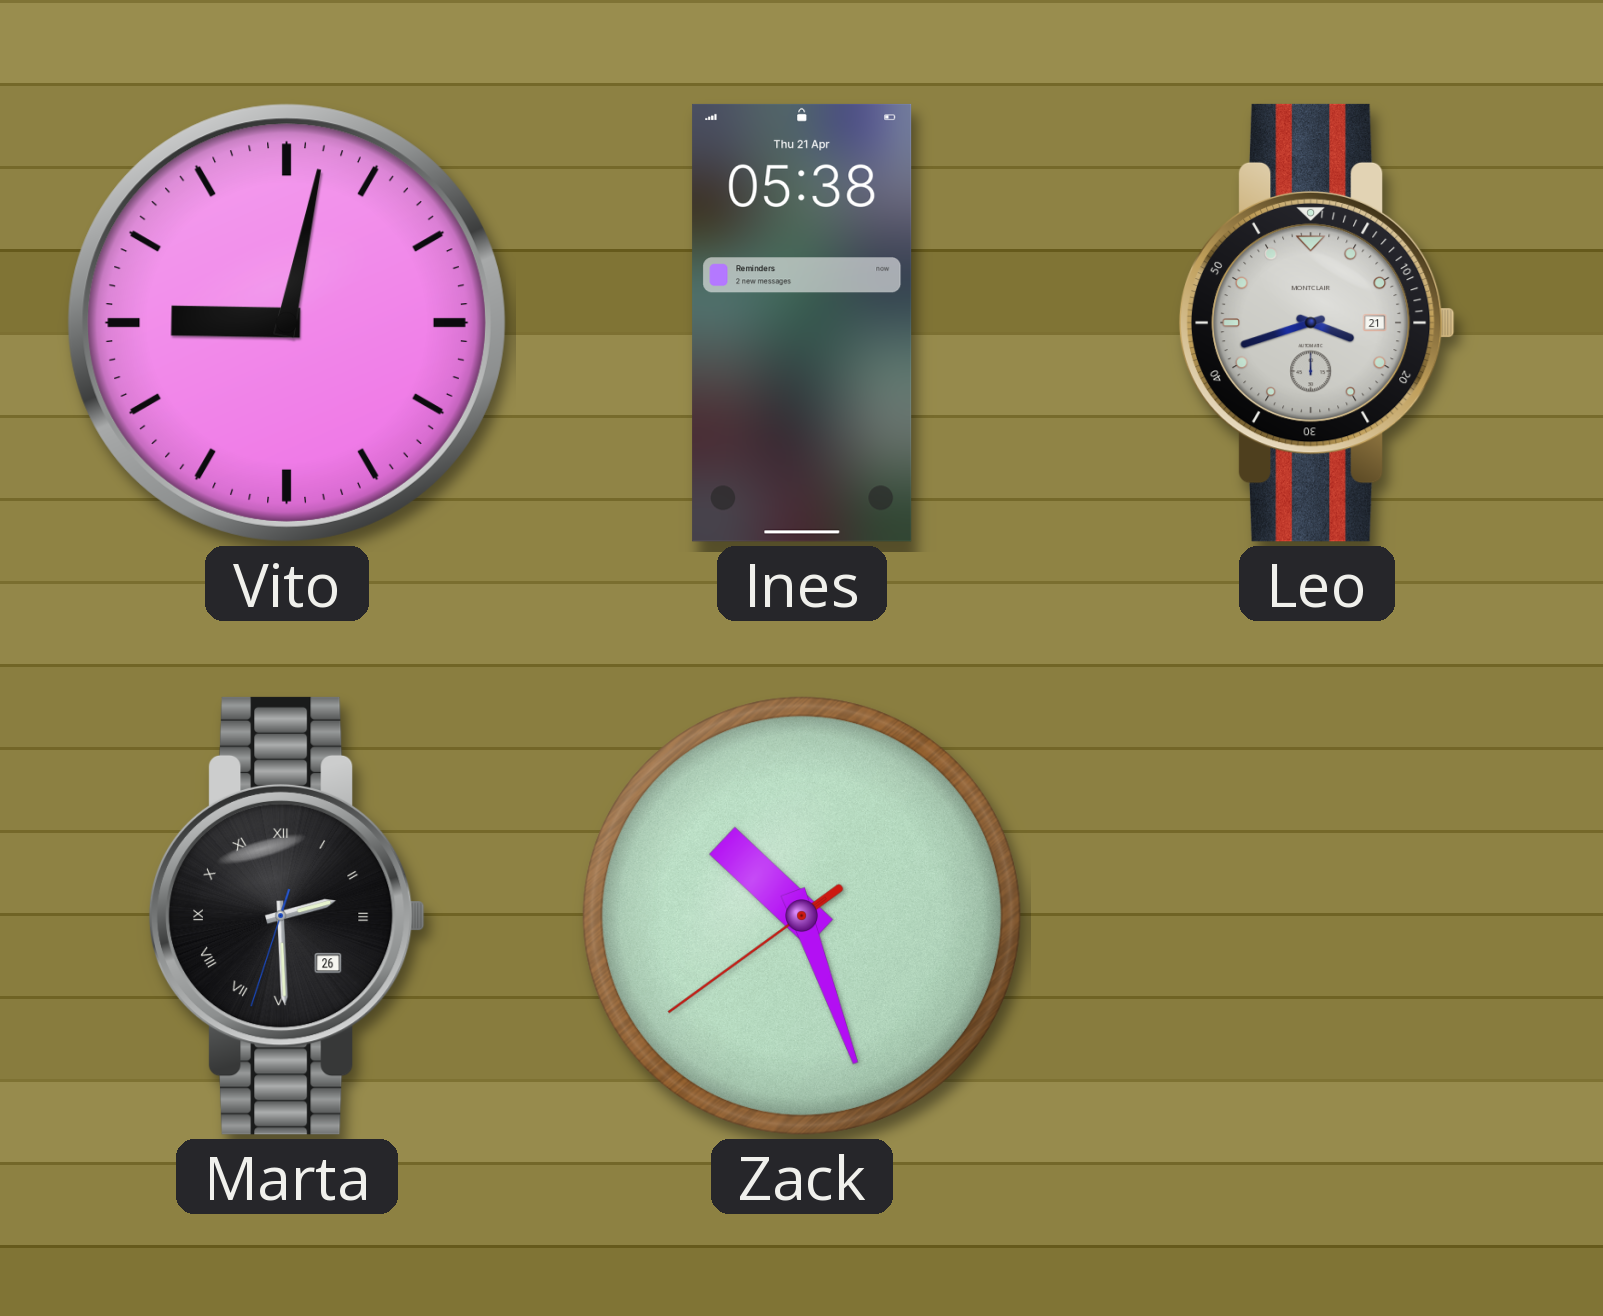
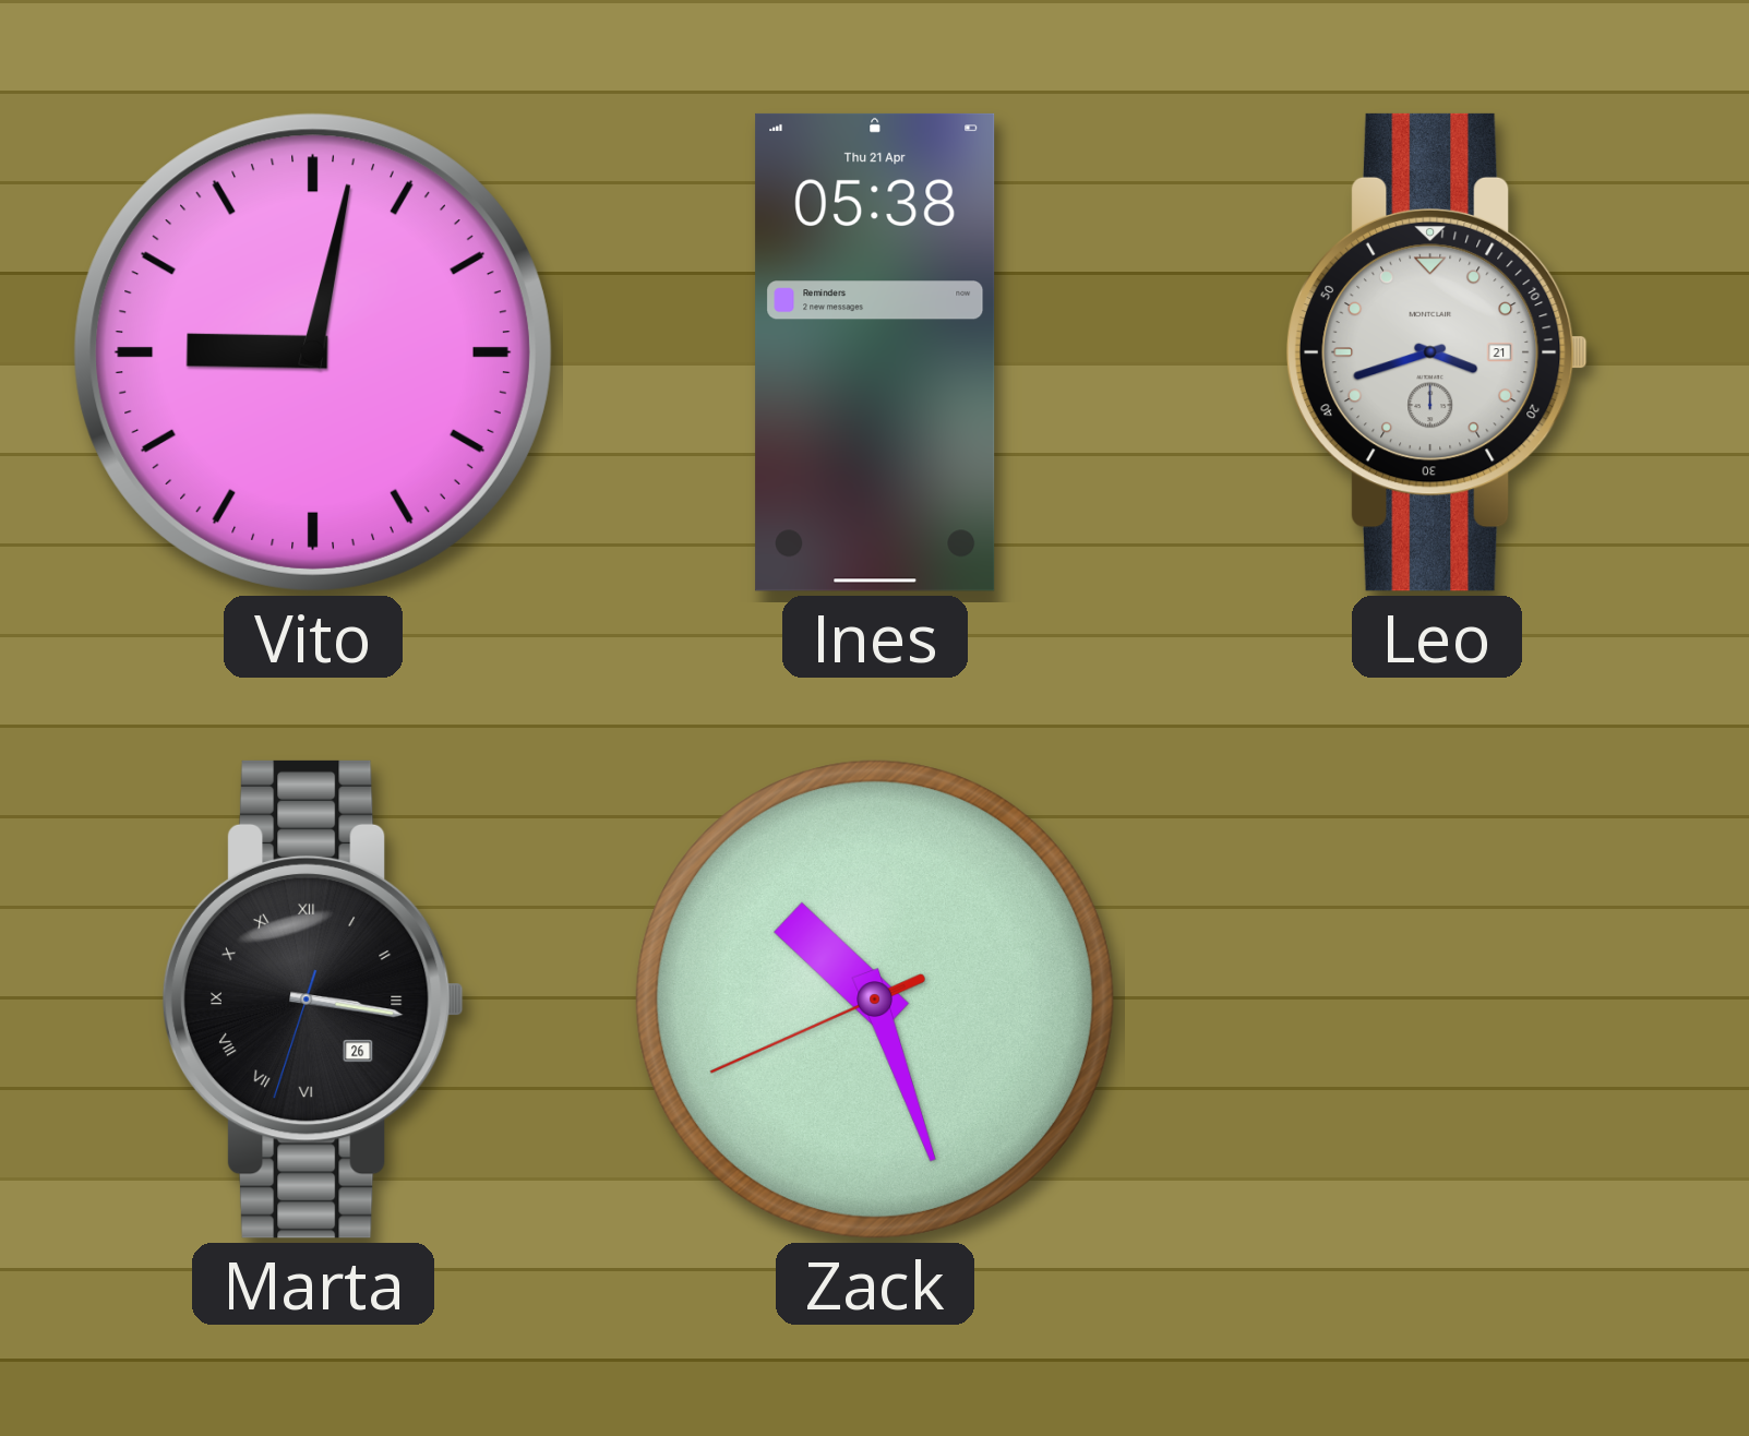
Marta: 2:29 -> 3:16 (313, 1000)
Zack: 10:26:39 -> 10:26:41 (875, 1000)
